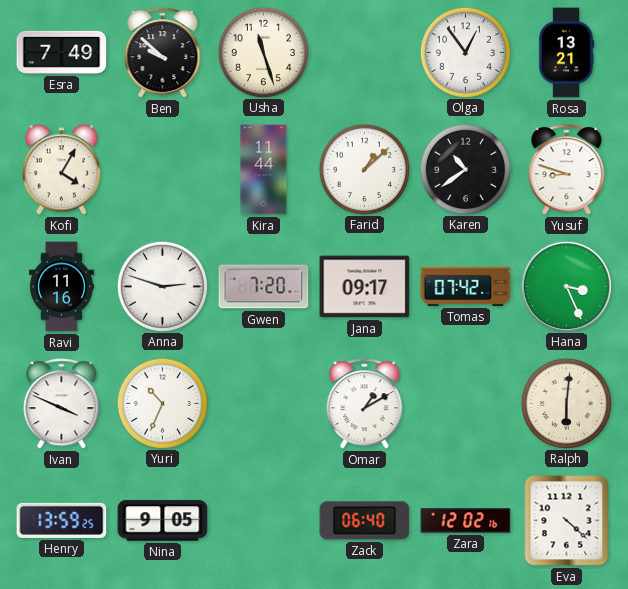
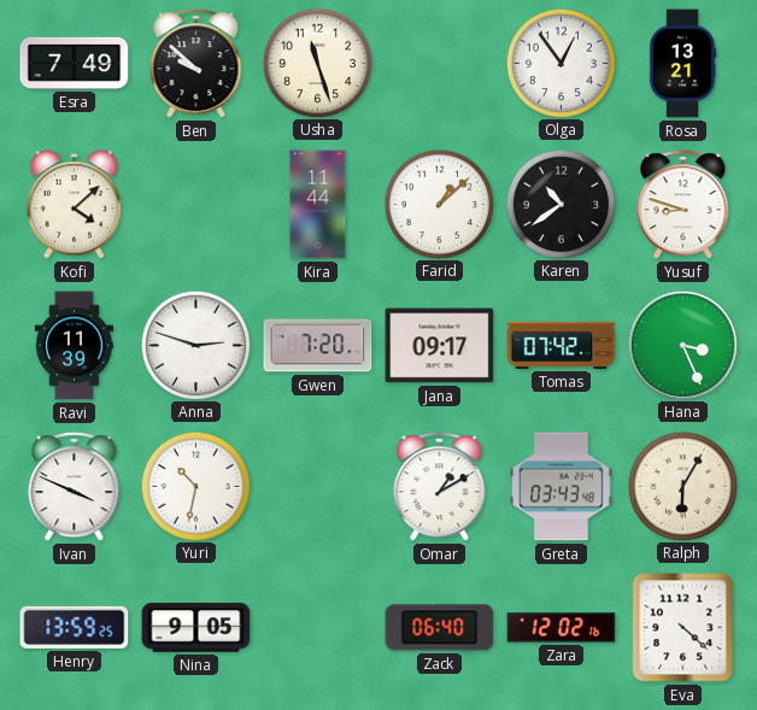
Kofi: 4:05 -> 4:08 (74, 205)
Ravi: 11:16 -> 11:39 (74, 346)
Yuri: 10:34 -> 10:32 (195, 486)
Greta: none -> 03:43 (562, 487)
Ralph: 6:01 -> 6:05 (682, 486)
